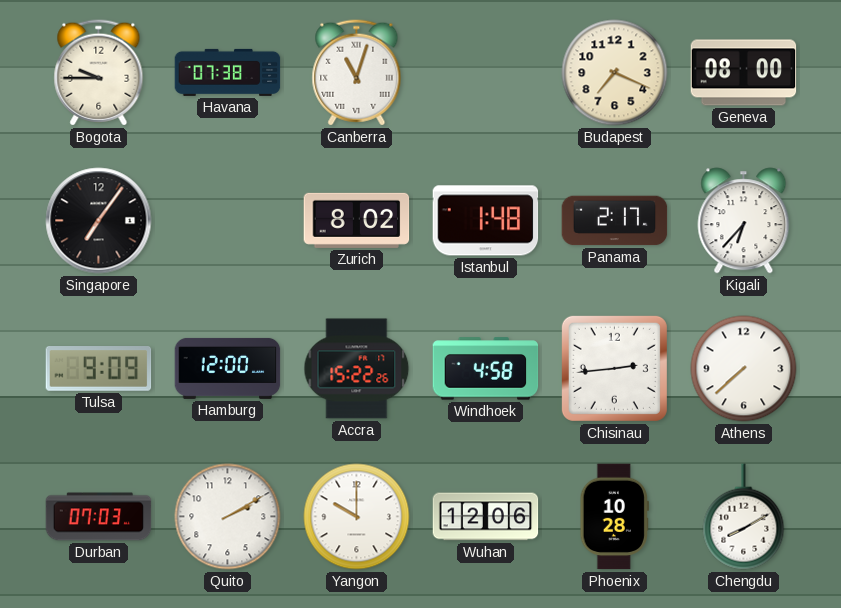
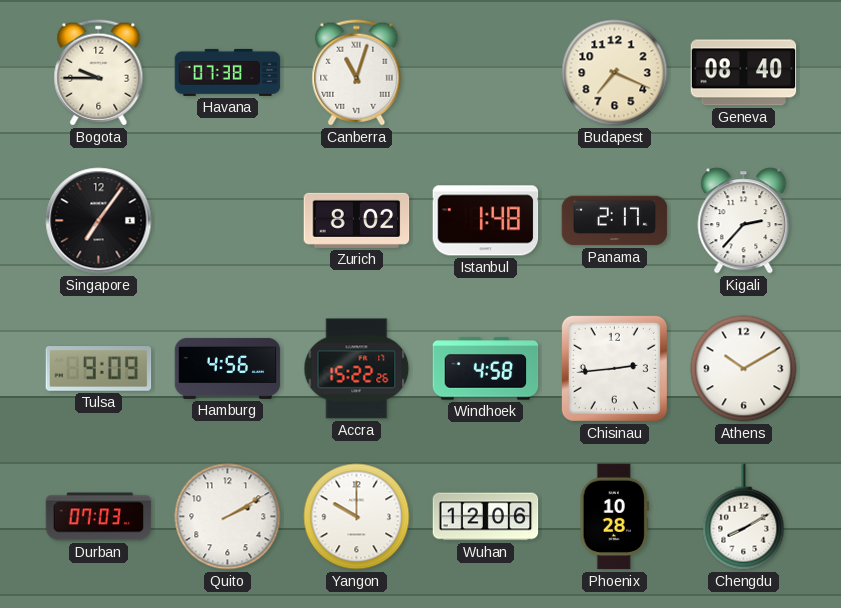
Geneva: 08:00 -> 08:40 (744, 73)
Kigali: 6:37 -> 2:37 (744, 221)
Hamburg: 12:00 -> 4:56 (228, 368)
Athens: 7:38 -> 10:10 (744, 369)
